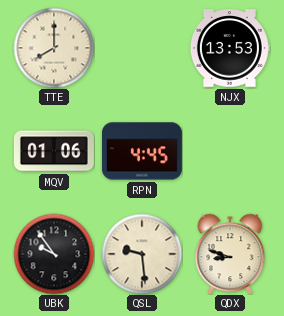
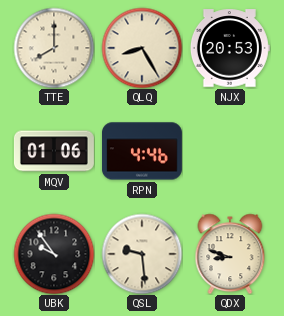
QLQ: none -> 8:25 (142, 48)
NJX: 13:53 -> 20:53 (230, 48)
RPN: 4:45 -> 4:46 (142, 151)
